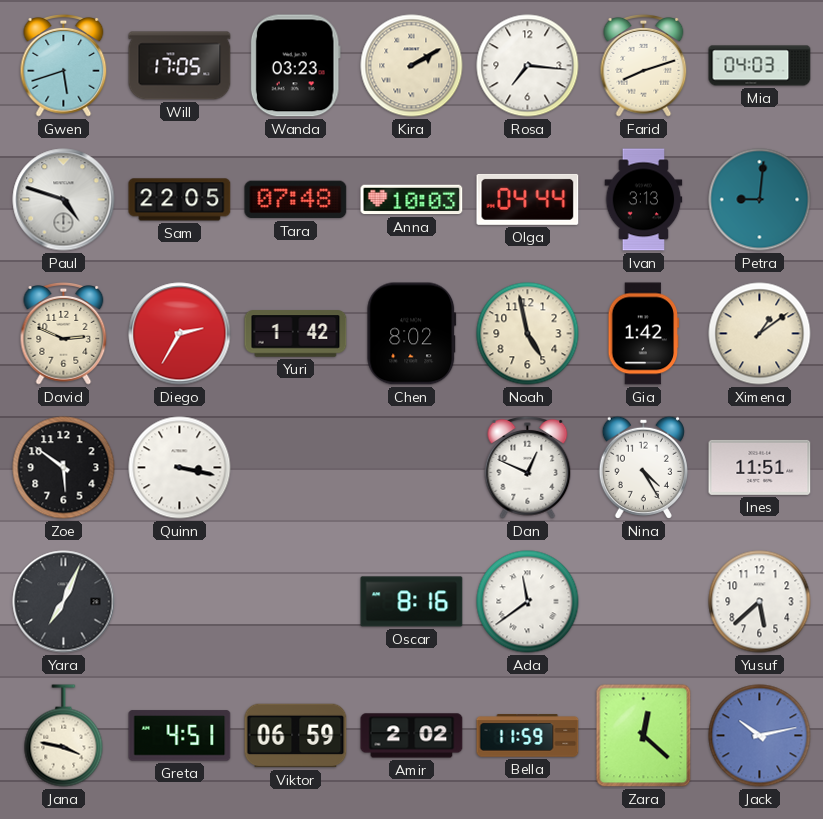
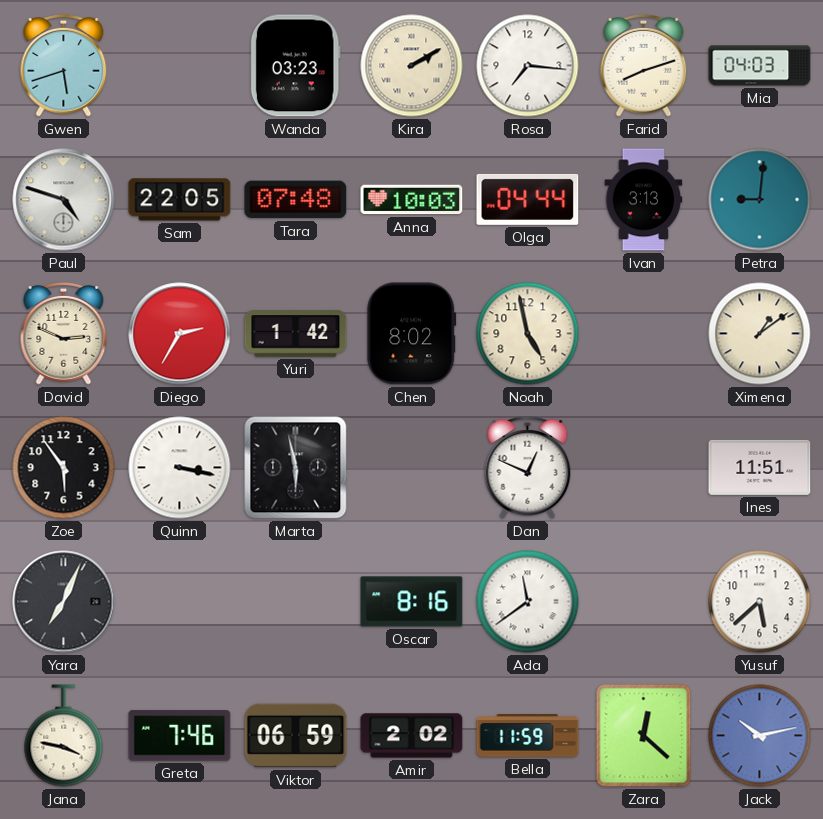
Will: 17:05 -> none (180, 66)
Gia: 1:42 -> none (644, 334)
Zoe: 5:51 -> 5:54 (64, 468)
Marta: none -> 5:58 (296, 468)
Nina: 4:25 -> none (643, 467)
Greta: 4:51 -> 7:46 (180, 736)
